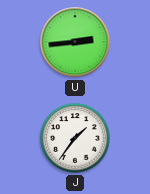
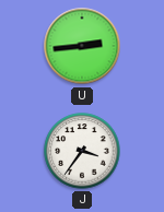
J: 1:36 -> 3:36 (82, 151)
